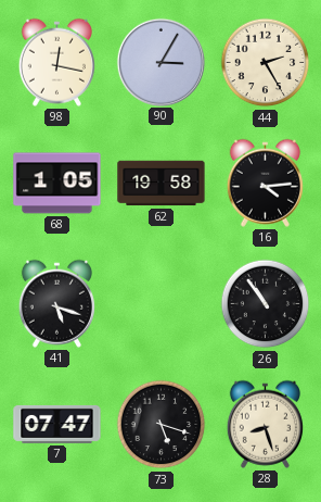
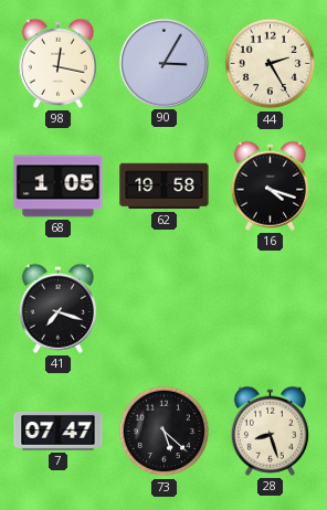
16: 4:14 -> 4:18 (270, 185)
41: 5:18 -> 7:18 (57, 308)
26: 10:54 -> none (266, 304)
73: 5:18 -> 5:22 (165, 432)
